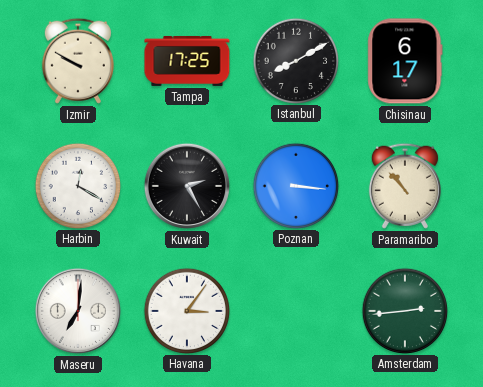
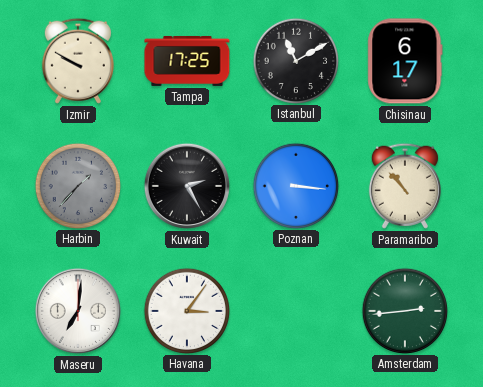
Istanbul: 8:10 -> 11:10 (295, 60)
Harbin: 12:20 -> 1:37 (77, 185)
Harbin dial: white -> grey (77, 185)
